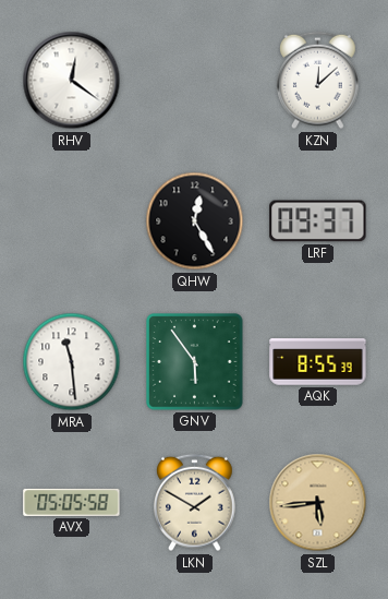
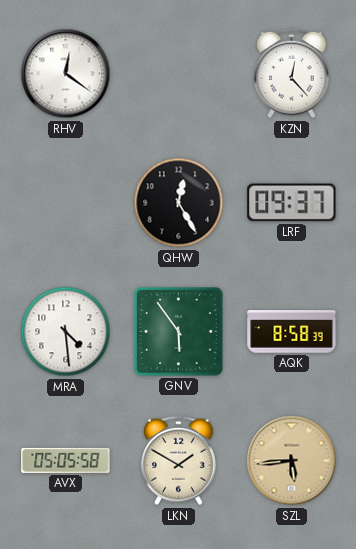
KZN: 12:08 -> 12:23 (292, 74)
MRA: 11:29 -> 4:29 (66, 332)
AQK: 8:55 -> 8:58 (292, 332)
